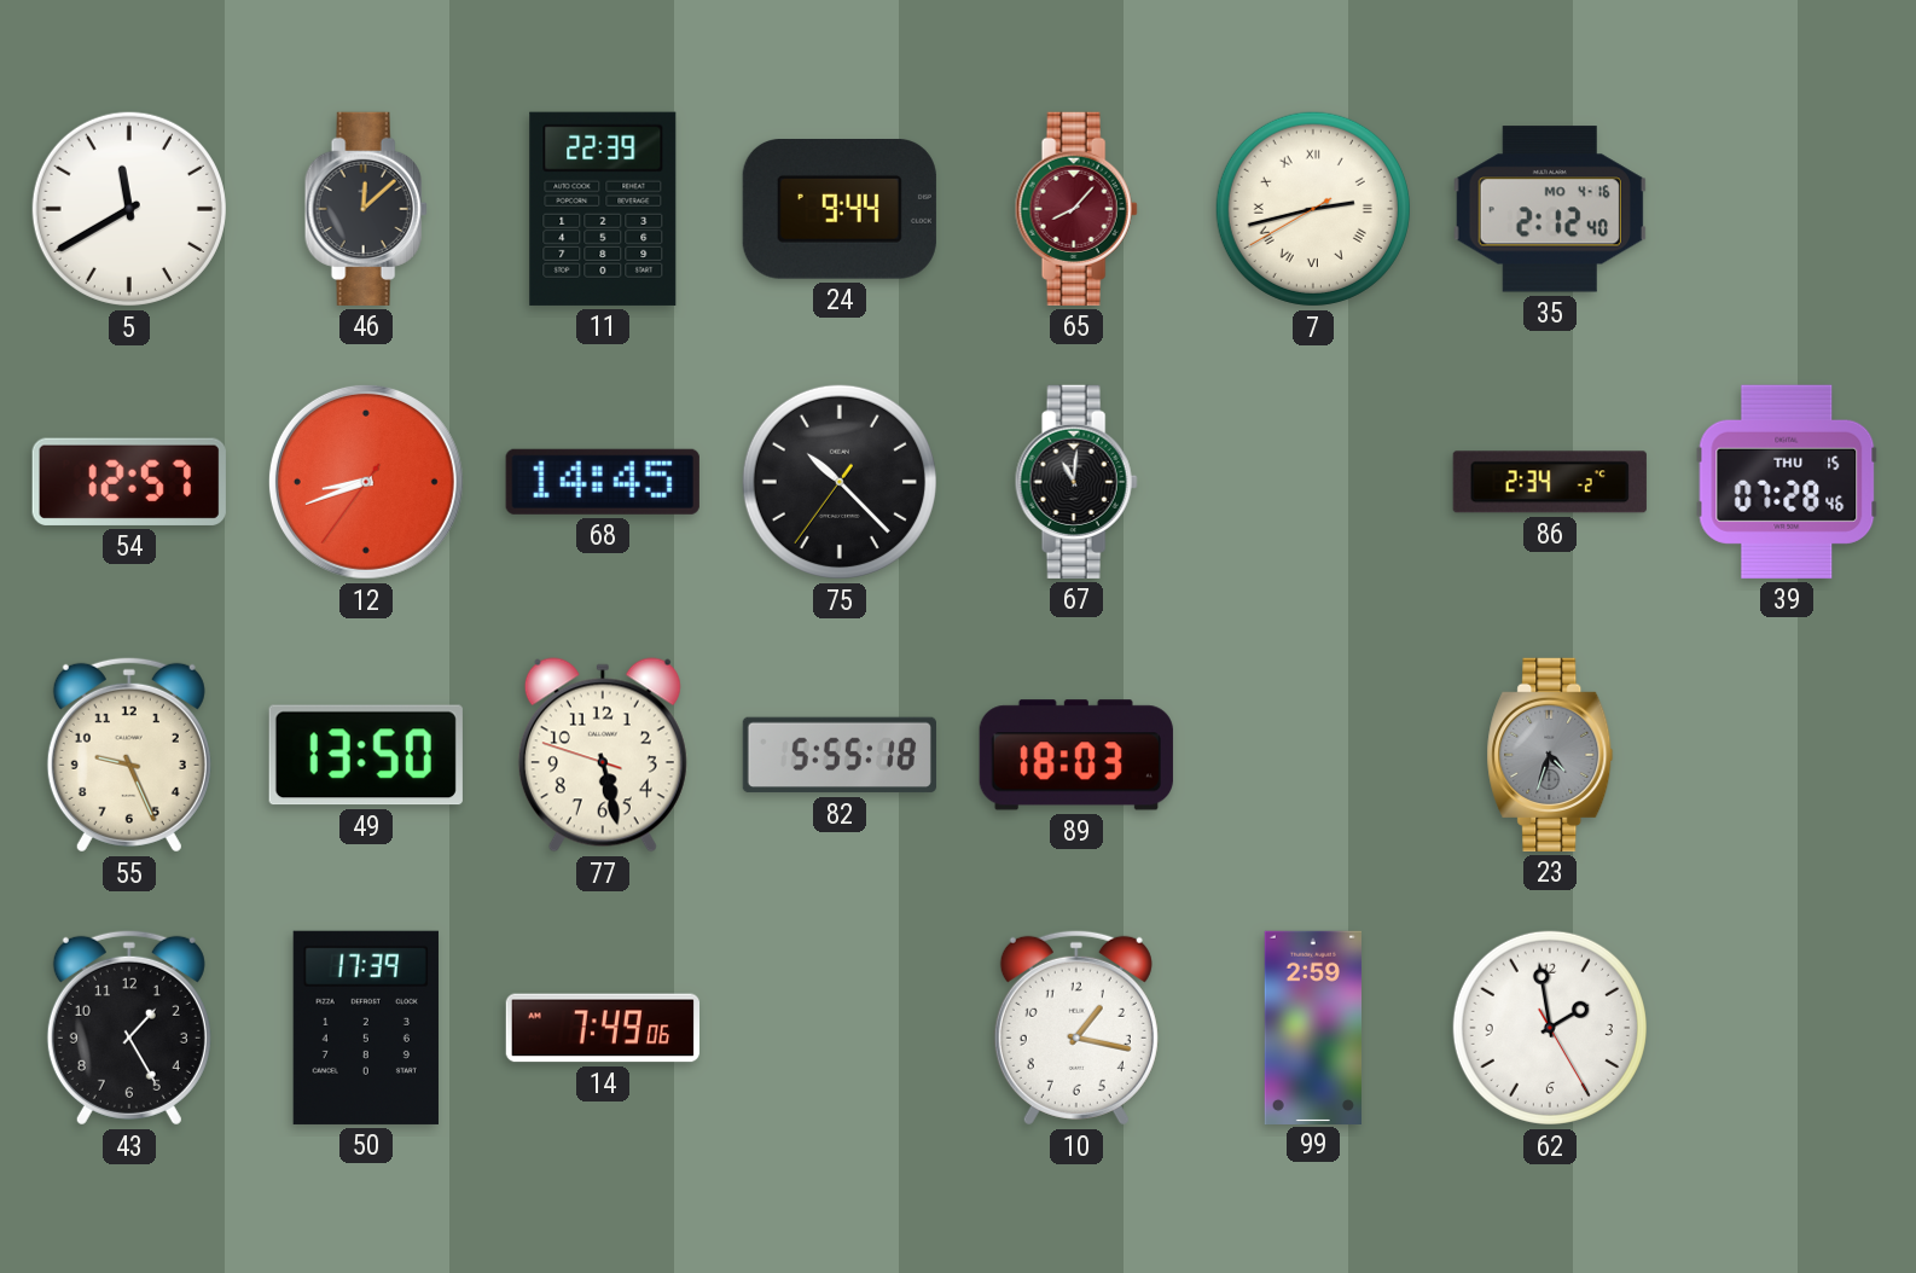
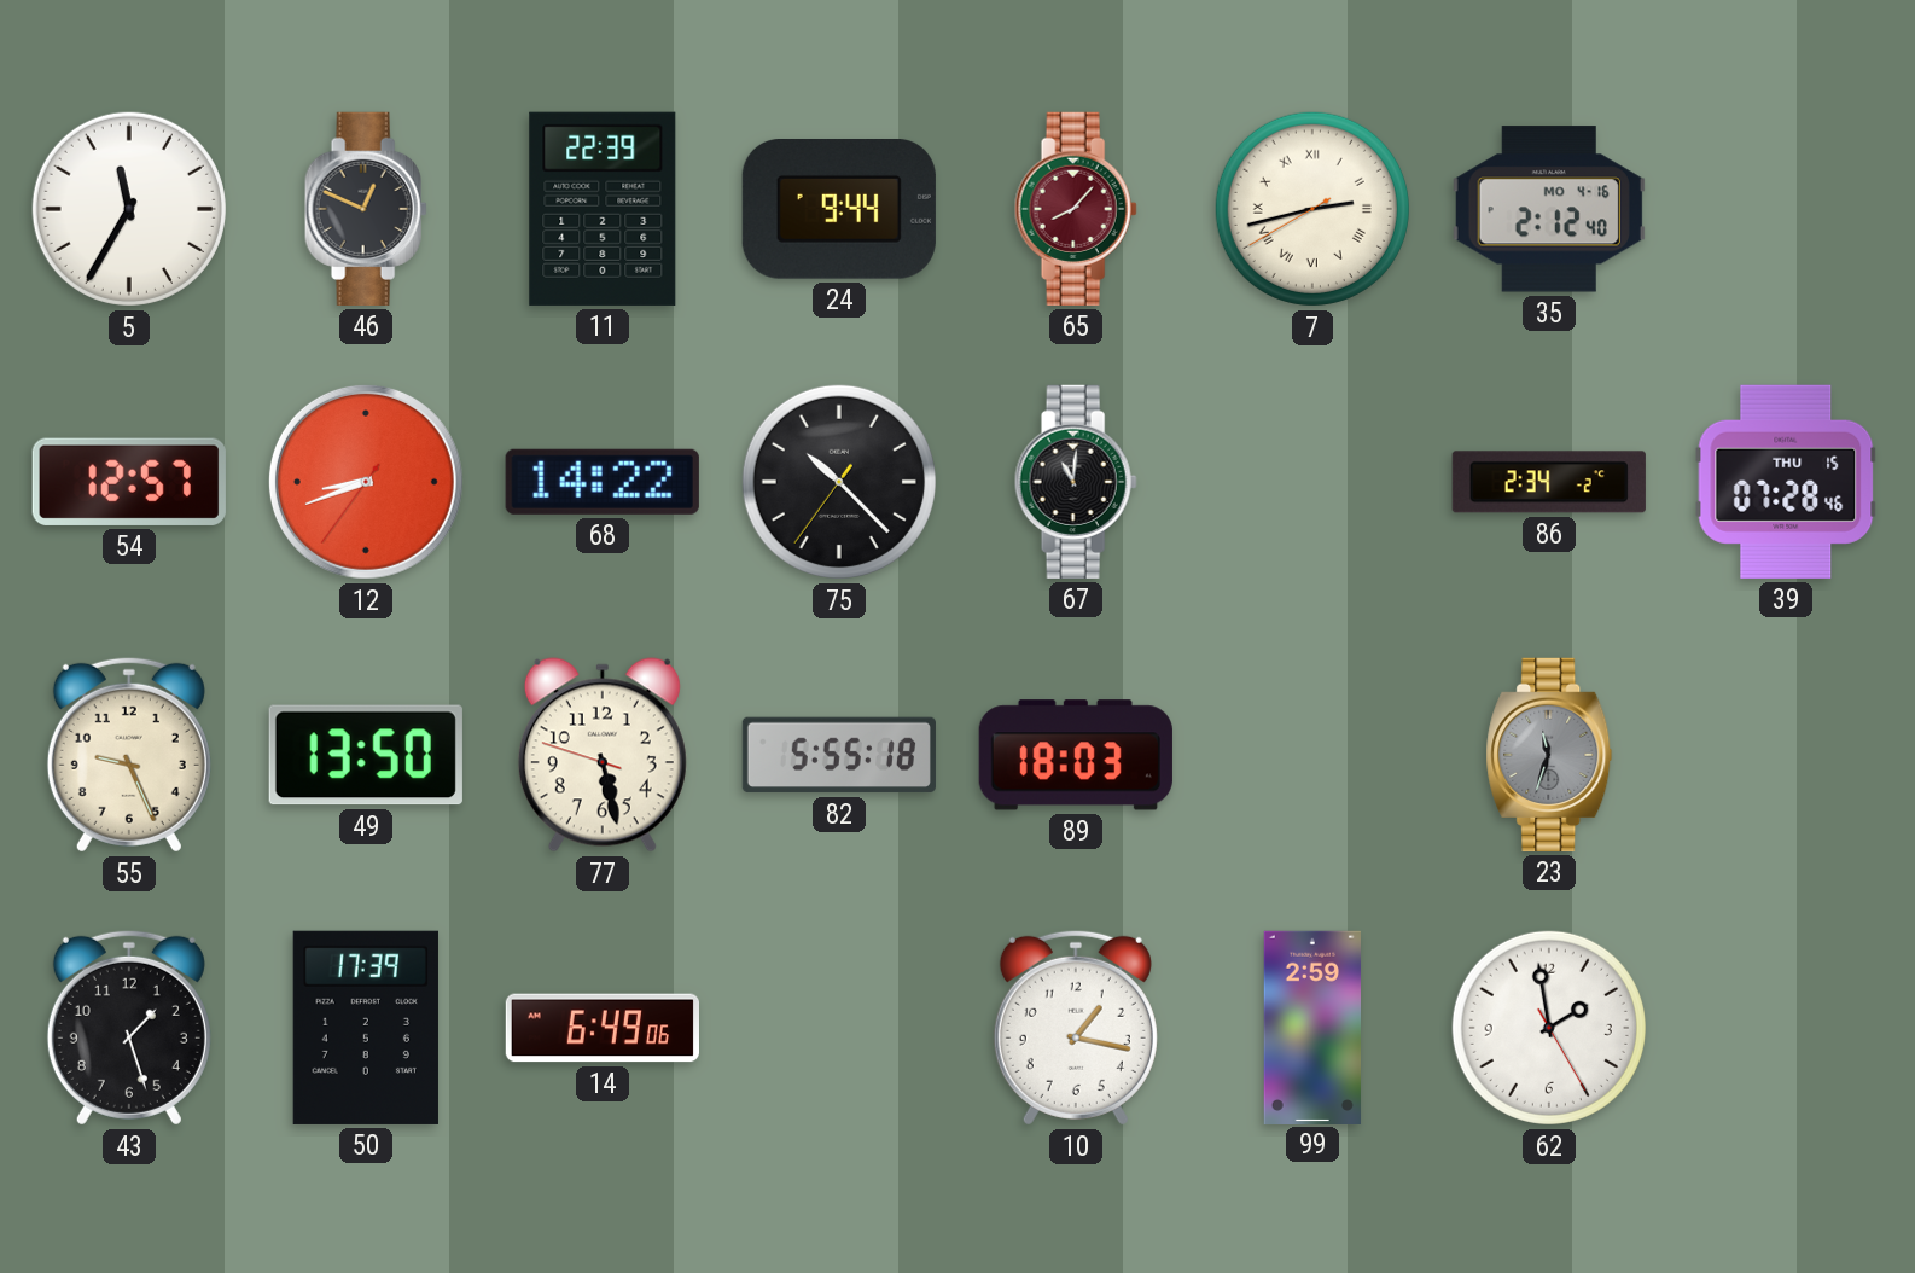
5: 11:40 -> 11:35 (129, 209)
46: 12:08 -> 12:49 (366, 209)
68: 14:45 -> 14:22 (603, 482)
23: 4:33 -> 11:33 (1549, 755)
43: 1:25 -> 1:27 (129, 1028)
14: 7:49 -> 6:49 (601, 1028)
